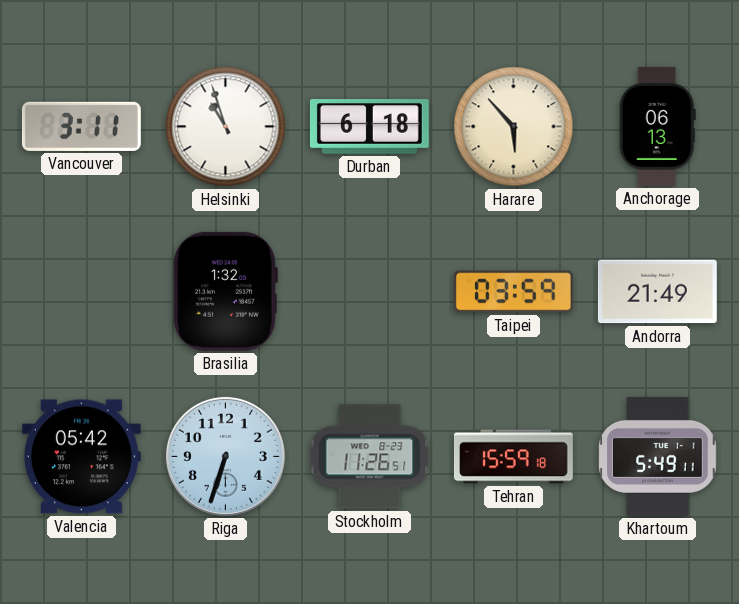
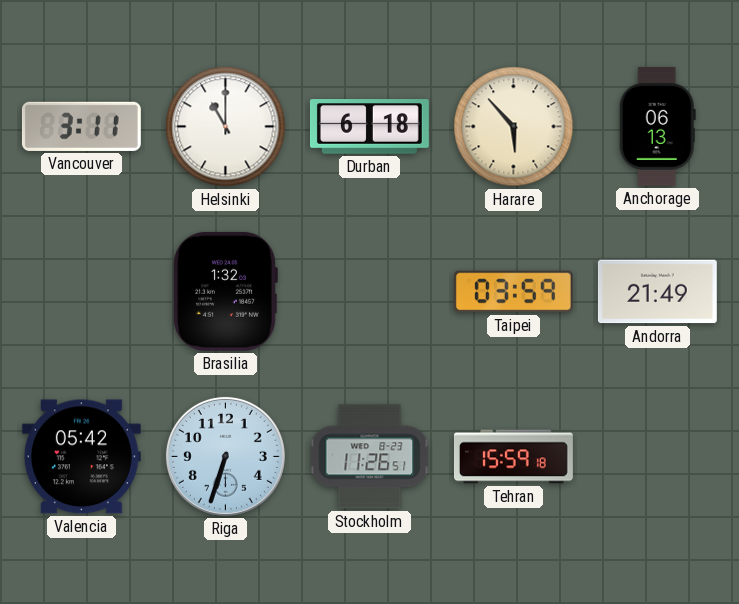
Helsinki: 10:57 -> 11:00 (226, 127)
Khartoum: 5:49 -> none (658, 456)
